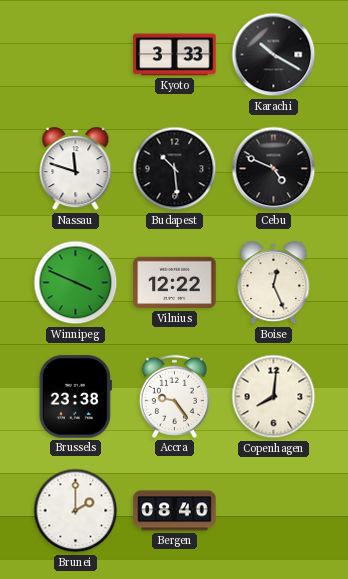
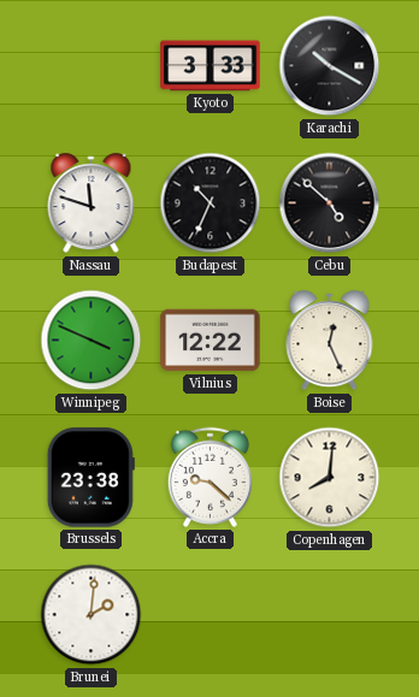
Budapest: 10:29 -> 10:34 (211, 203)
Cebu: 4:49 -> 4:52 (330, 203)
Accra: 9:24 -> 9:22 (209, 477)
Brunei: 2:00 -> 2:01 (92, 615)
Bergen: 08:40 -> none (175, 511)
